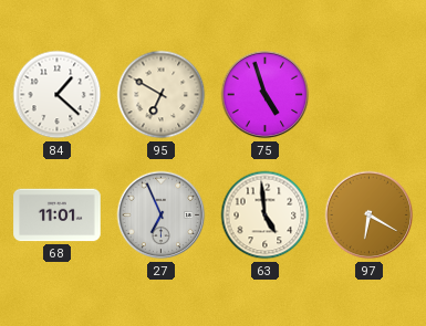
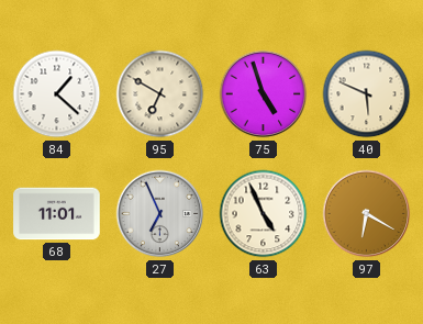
40: none -> 5:49 (367, 94)
63: 4:59 -> 4:56 (264, 214)
